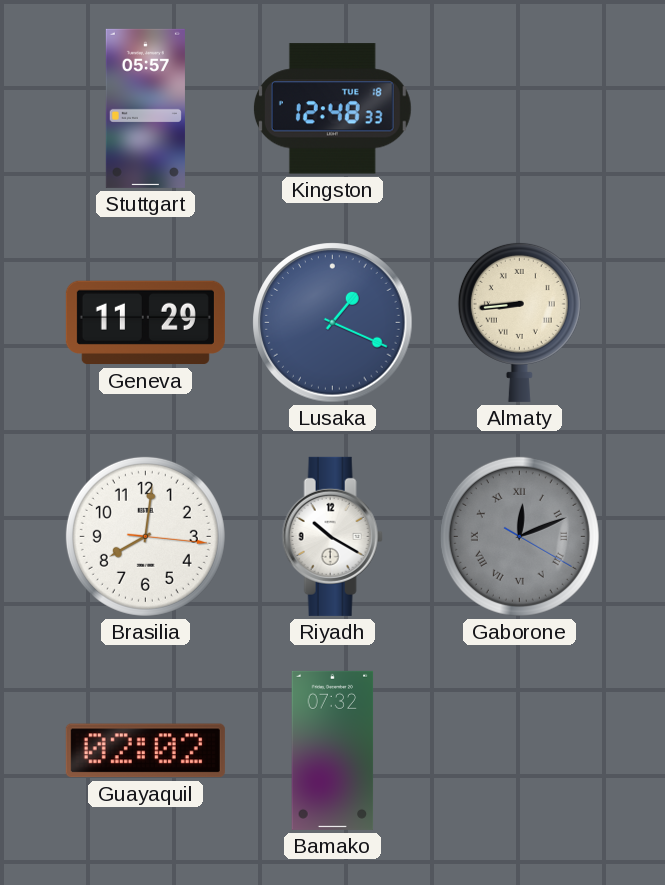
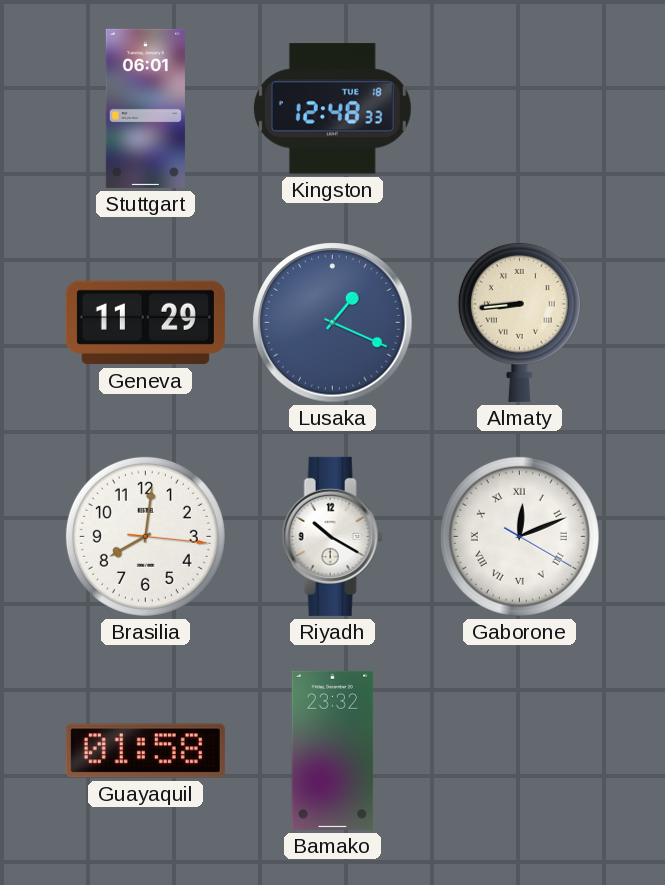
Stuttgart: 05:57 -> 06:01 (145, 108)
Gaborone dial: grey -> white (519, 536)
Guayaquil: 02:02 -> 01:58 (145, 751)
Bamako: 07:32 -> 23:32 (333, 750)
